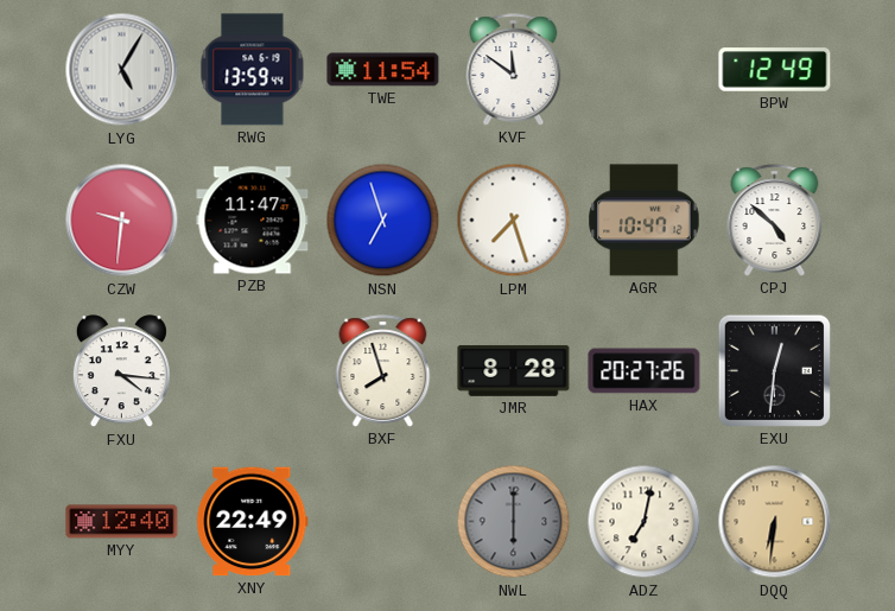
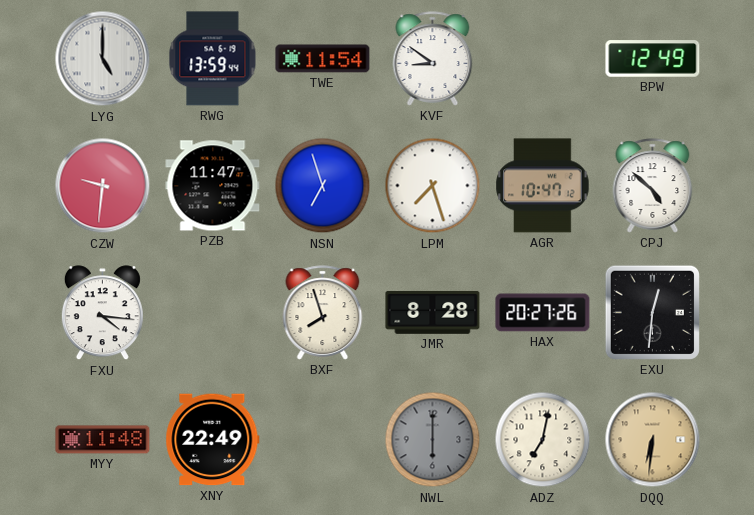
LYG: 5:05 -> 5:00 (103, 59)
KVF: 11:51 -> 8:51 (433, 59)
MYY: 12:40 -> 11:48 (103, 440)
